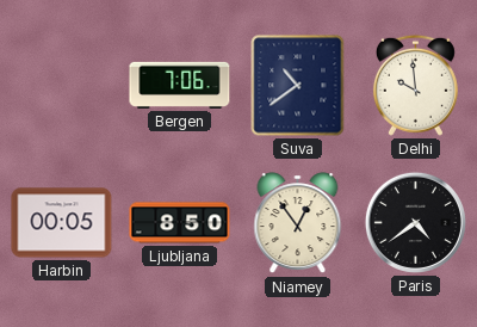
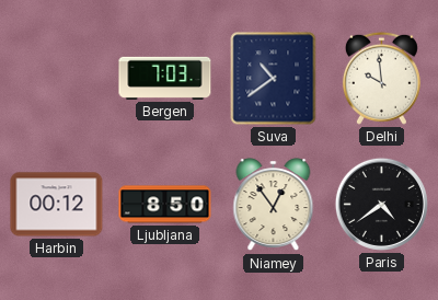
Bergen: 7:06 -> 7:03 (165, 78)
Harbin: 00:05 -> 00:12 (57, 205)
